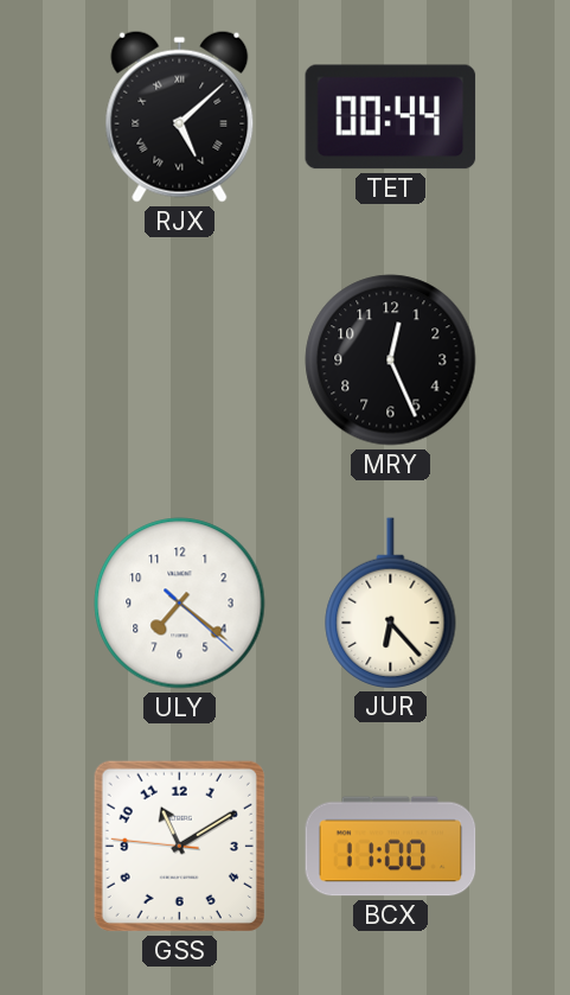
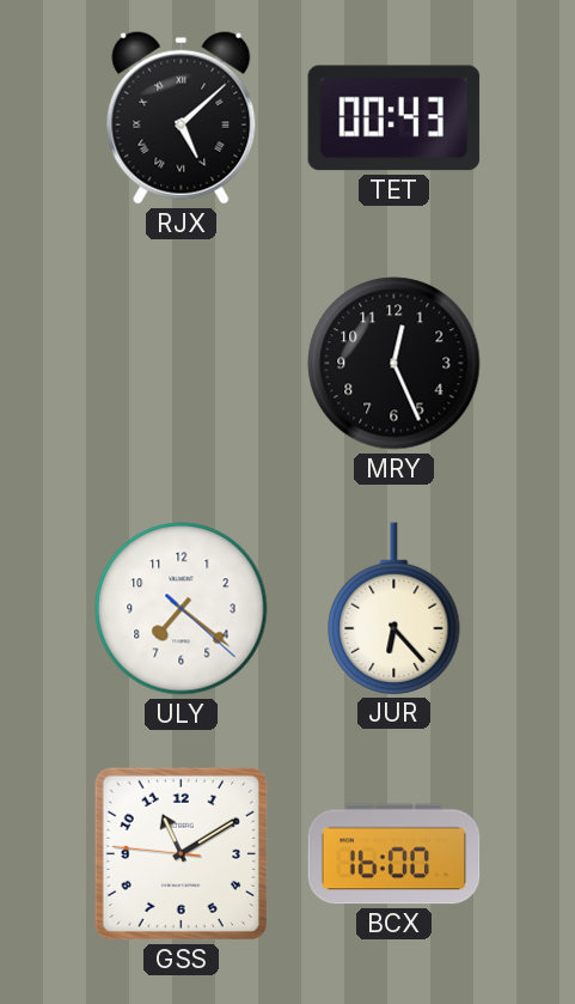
TET: 00:44 -> 00:43 (394, 118)
BCX: 11:00 -> 16:00 (394, 854)
